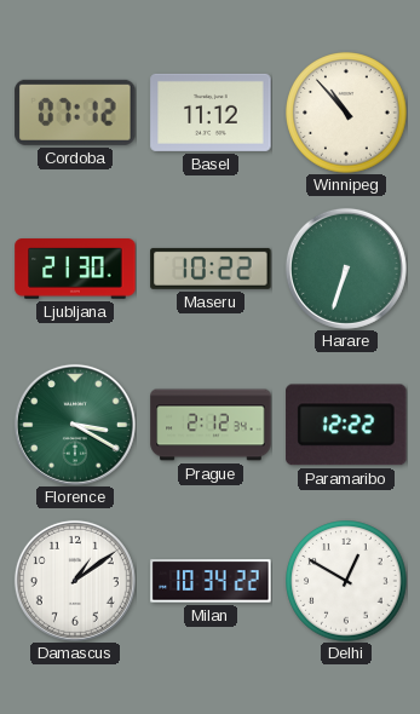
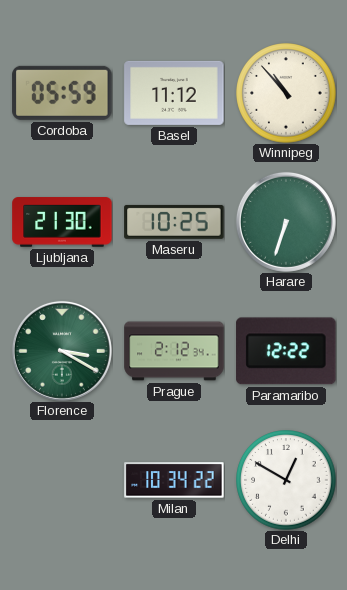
Cordoba: 07:12 -> 05:59 (62, 93)
Maseru: 10:22 -> 10:25 (174, 222)
Damascus: 1:09 -> none (75, 581)
